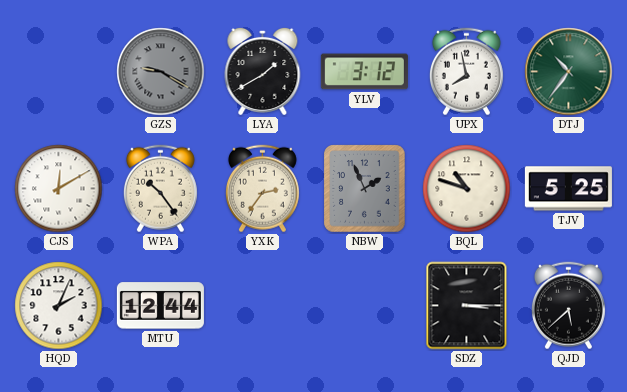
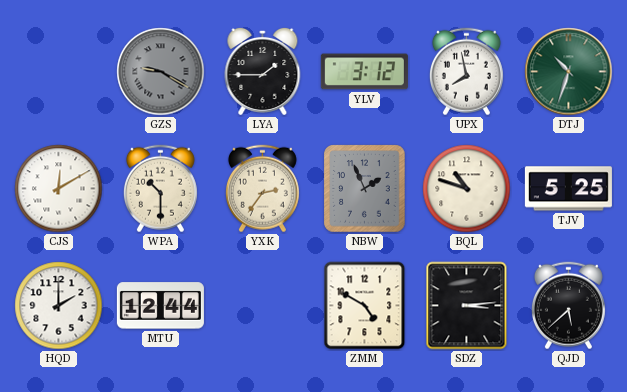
LYA: 1:40 -> 1:45 (263, 71)
DTJ: 10:36 -> 10:33 (569, 72)
WPA: 10:24 -> 10:30 (160, 189)
HQD: 2:04 -> 2:00 (59, 306)
ZMM: none -> 4:50 (365, 306)
SDZ: 3:15 -> 3:14 (467, 306)
